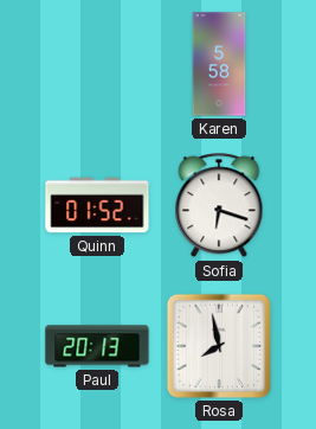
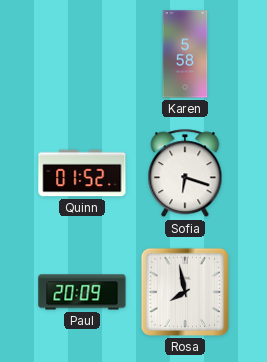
Paul: 20:13 -> 20:09 (82, 292)
